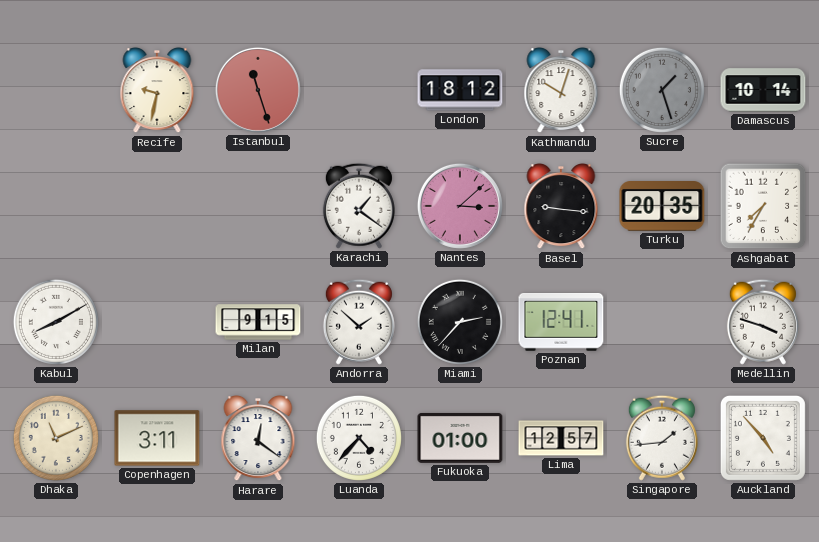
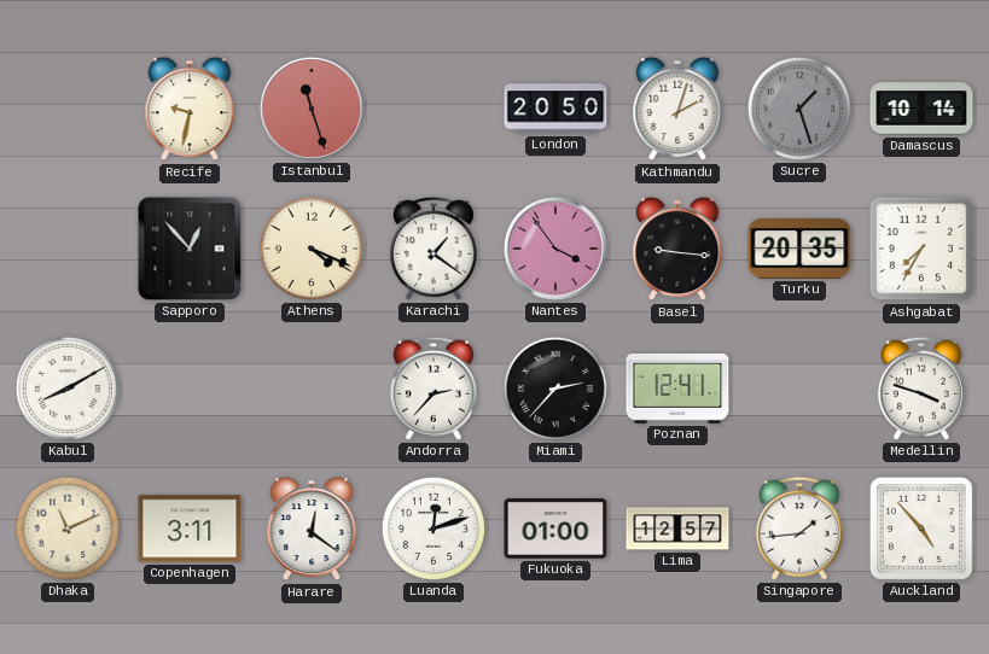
London: 18:12 -> 20:50 (555, 109)
Kathmandu: 10:03 -> 2:03 (677, 110)
Sapporo: none -> 12:53 (190, 249)
Athens: none -> 4:19 (312, 249)
Nantes: 3:08 -> 3:54 (555, 249)
Milan: 9:15 -> none (258, 322)
Andorra: 1:52 -> 2:37 (434, 389)
Luanda: 4:37 -> 12:12 (434, 529)
